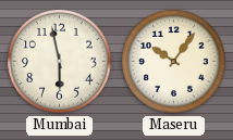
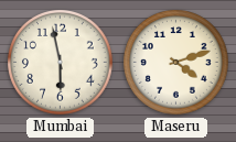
Maseru: 10:06 -> 4:12 (176, 63)
